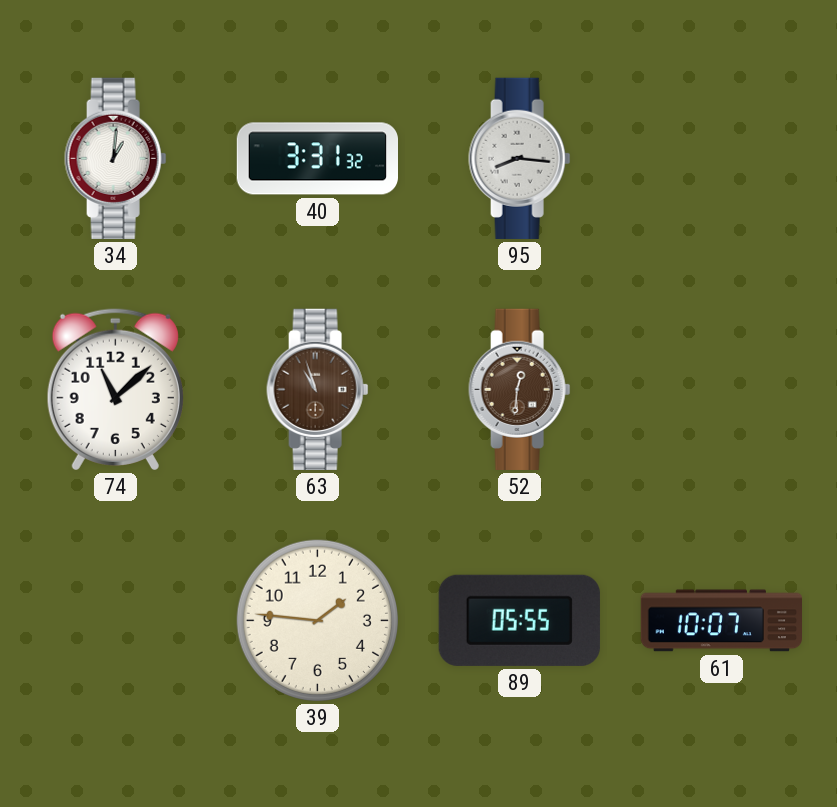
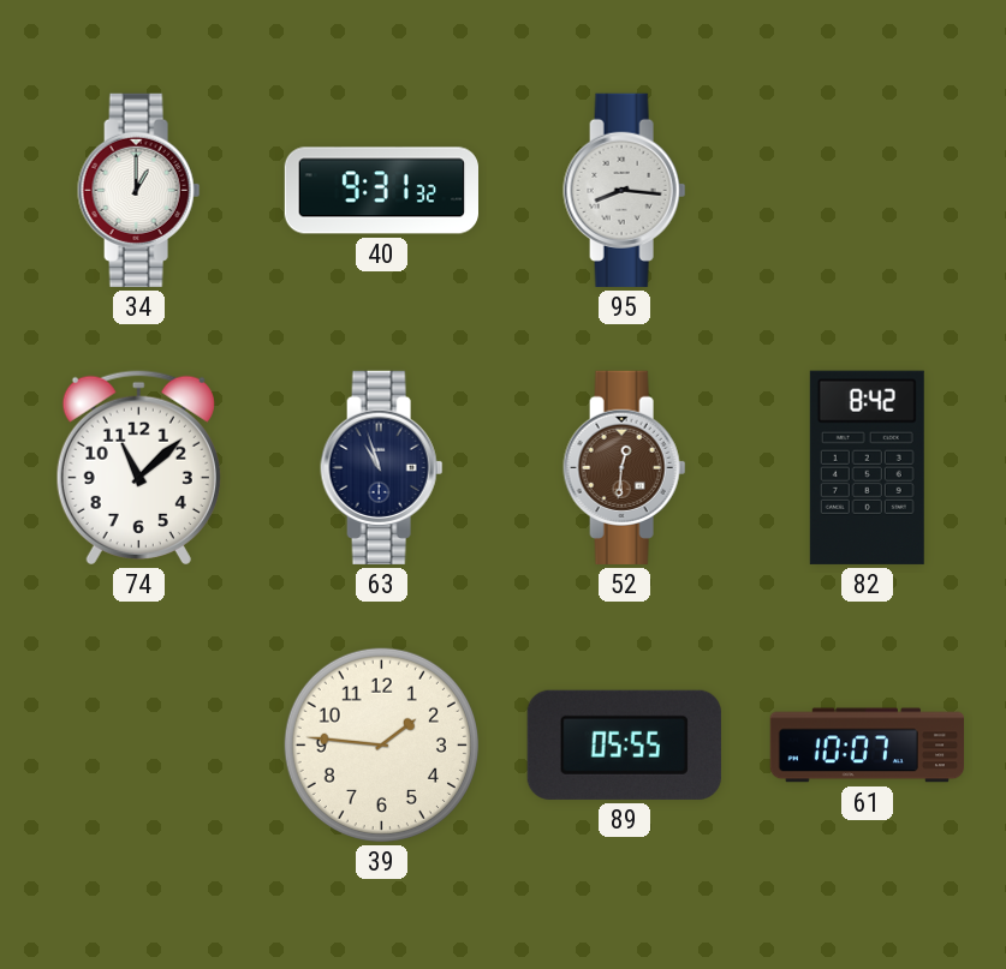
34: 1:01 -> 1:00 (139, 190)
40: 3:31 -> 9:31 (381, 191)
63 dial: brown -> navy (382, 467)
82: none -> 8:42 (867, 467)
